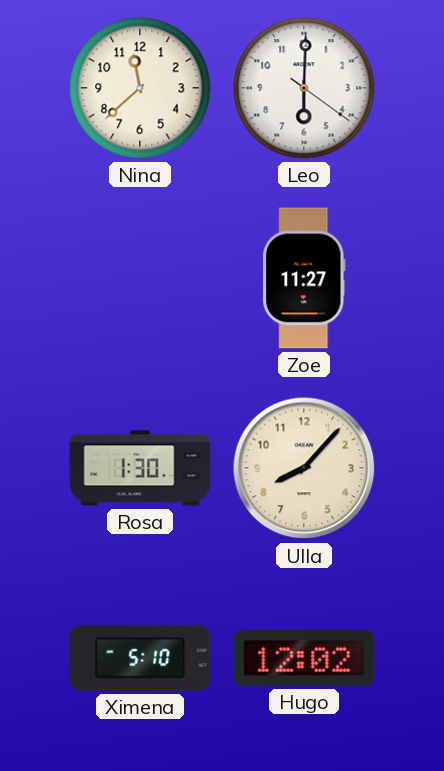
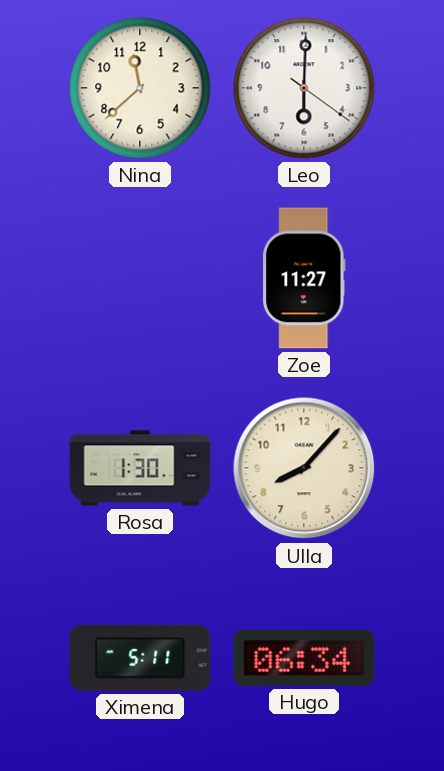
Ximena: 5:10 -> 5:11 (140, 658)
Hugo: 12:02 -> 06:34 (304, 659)
